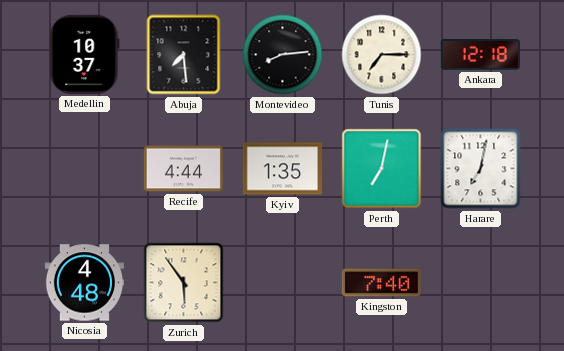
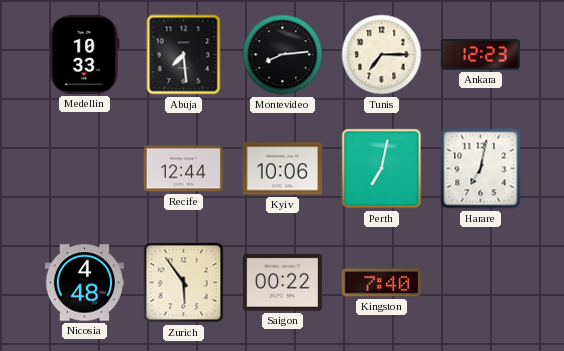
Medellin: 10:37 -> 10:33 (85, 54)
Ankara: 12:18 -> 12:23 (480, 54)
Recife: 4:44 -> 12:44 (183, 169)
Kyiv: 1:35 -> 10:06 (282, 169)
Saigon: none -> 00:22 (282, 282)
